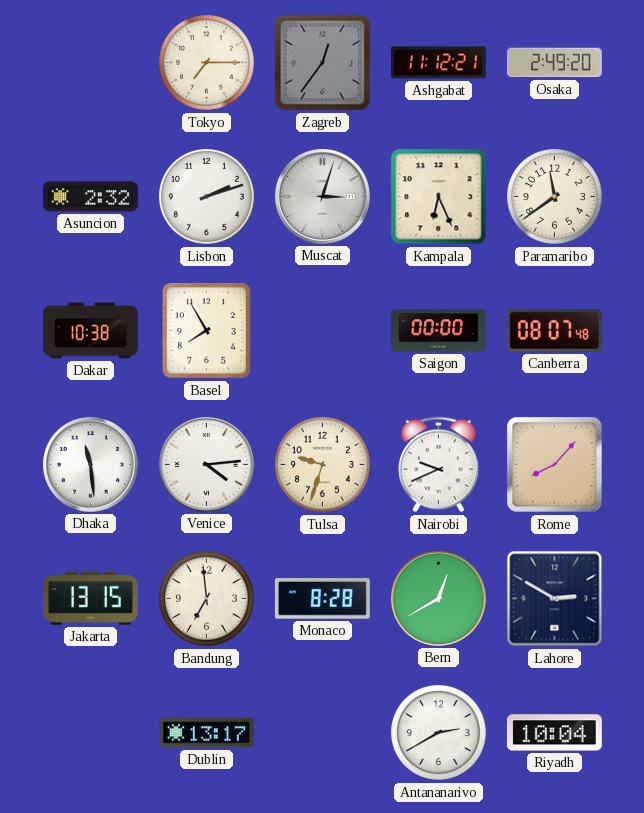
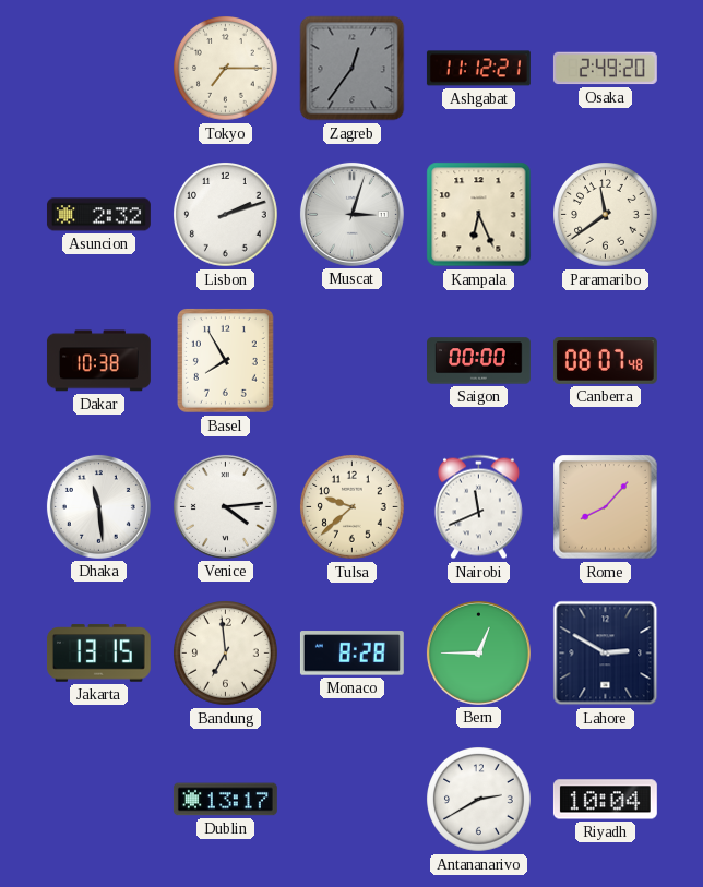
Tulsa: 9:33 -> 9:38 (353, 507)
Nairobi: 9:41 -> 11:41 (478, 507)
Bern: 12:40 -> 12:45 (478, 652)
